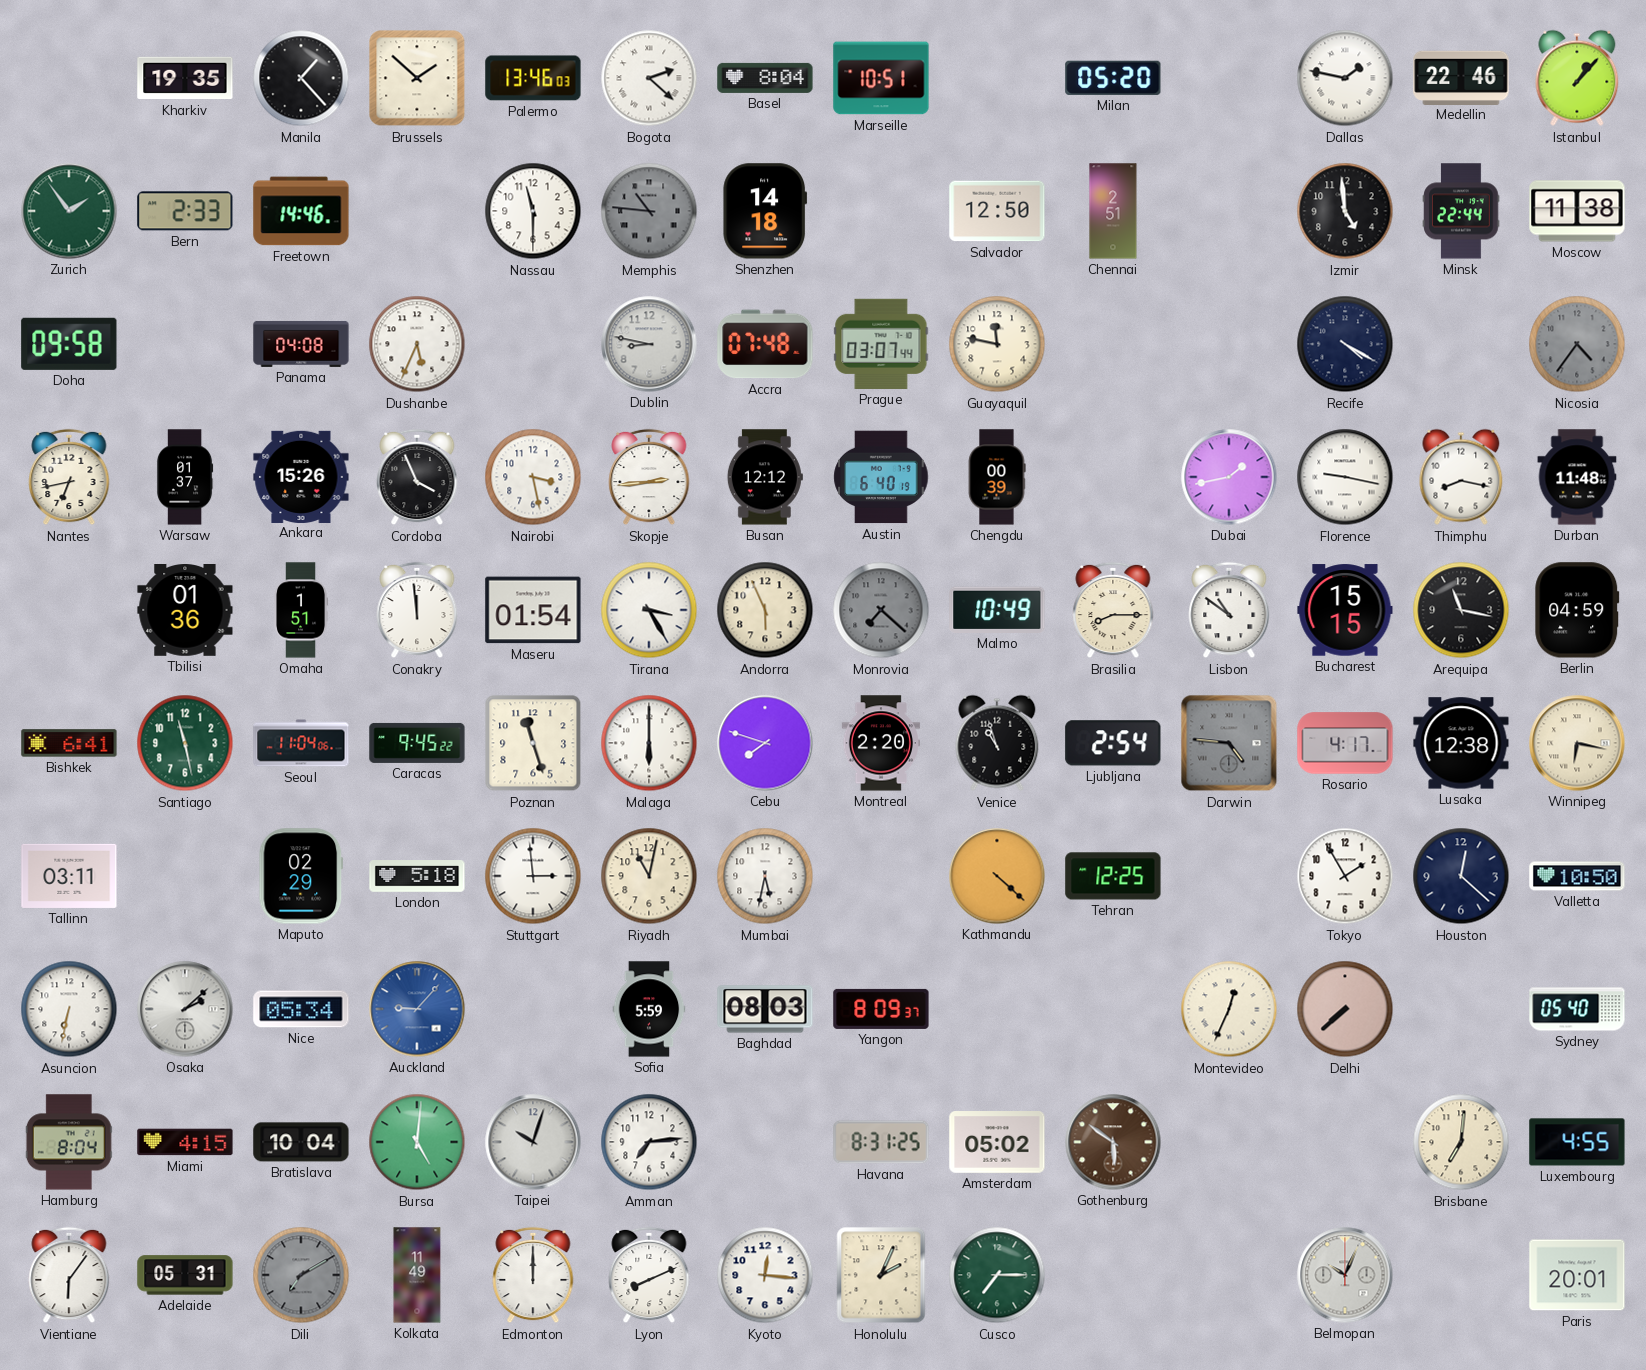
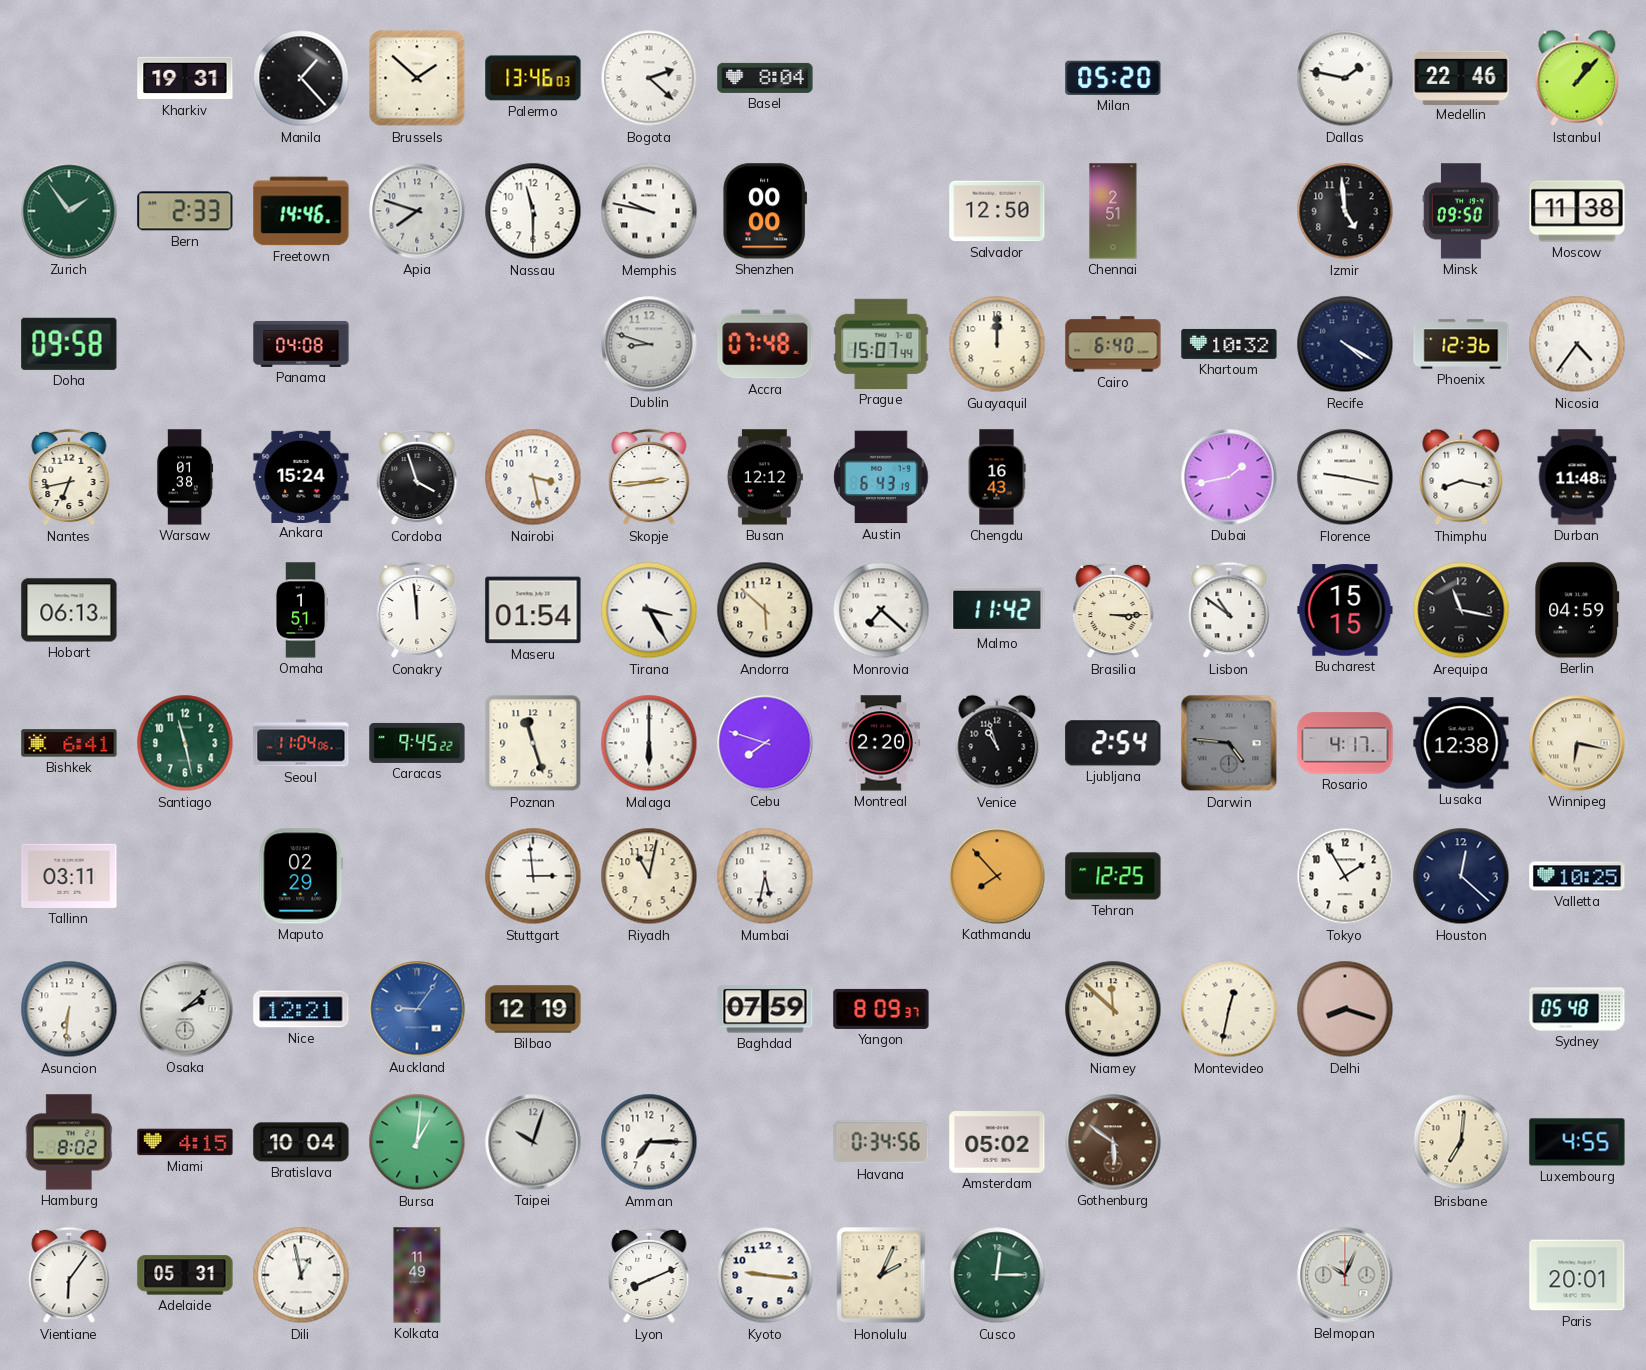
Kharkiv: 19:35 -> 19:31 (185, 78)
Marseille: 10:51 -> none (881, 78)
Apia: none -> 7:48 (417, 211)
Memphis: 10:46 -> 9:47 (649, 211)
Memphis dial: grey -> white (649, 211)
Shenzhen: 14:18 -> 00:00 (765, 211)
Minsk: 22:44 -> 09:50 (1461, 211)
Dushanbe: 5:34 -> none (417, 344)
Dublin: 8:47 -> 8:48 (649, 344)
Prague: 03:07 -> 15:07 (881, 344)
Guayaquil: 11:47 -> 12:00 (997, 344)
Cairo: none -> 6:40 (1113, 344)
Khartoum: none -> 10:32 (1229, 344)
Phoenix: none -> 12:36 (1461, 344)
Nicosia dial: grey -> white (1577, 344)
Warsaw: 01:37 -> 01:38 (185, 477)
Ankara: 15:26 -> 15:24 (301, 476)
Cordoba: 3:56 -> 3:57 (417, 477)
Austin: 6:40 -> 6:43 (881, 477)
Chengdu: 00:39 -> 16:43 (997, 477)
Hobart: none -> 06:13 (69, 610)
Tbilisi: 01:36 -> none (185, 611)
Andorra: 5:56 -> 5:52 (765, 610)
Monrovia dial: grey -> white (881, 610)
Malmo: 10:49 -> 11:42 (997, 610)
Brasilia: 8:15 -> 3:15 (1113, 610)
London: 5:18 -> none (417, 877)
Kathmandu: 4:22 -> 7:53 (997, 876)
Valletta: 10:50 -> 10:25 (1577, 876)
Asuncion: 6:32 -> 6:31 (69, 1009)
Nice: 05:34 -> 12:21 (301, 1009)
Auckland: 9:07 -> 9:06 (417, 1009)
Bilbao: none -> 12:19 (533, 1009)
Sofia: 5:59 -> none (649, 1009)
Baghdad: 08:03 -> 07:59 (765, 1009)
Niamey: none -> 11:52 (1113, 1009)
Montevideo: 12:34 -> 12:32 (1229, 1009)
Delhi: 7:38 -> 8:18 (1345, 1009)
Sydney: 05:40 -> 05:48 (1577, 1009)
Hamburg: 8:04 -> 8:02 (69, 1142)
Bursa: 5:01 -> 1:01 (417, 1142)
Amman: 7:14 -> 7:15 (649, 1142)
Havana: 8:31 -> 0:34 (881, 1142)
Dili: 7:10 -> 12:58 (301, 1275)
Dili dial: grey -> white (301, 1275)
Edmonton: 12:00 -> none (533, 1275)
Kyoto: 12:16 -> 9:16 (765, 1275)
Cusco: 7:15 -> 12:15 (997, 1275)
